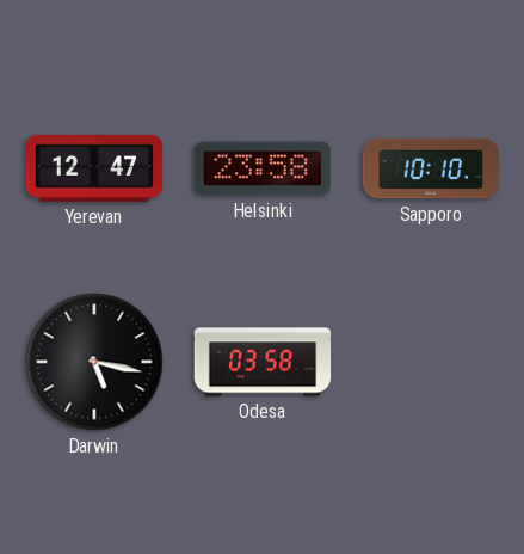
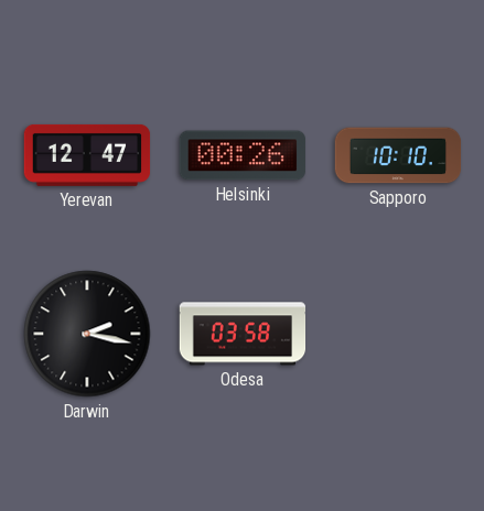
Helsinki: 23:58 -> 00:26 (243, 155)
Darwin: 5:17 -> 2:17 (87, 334)
